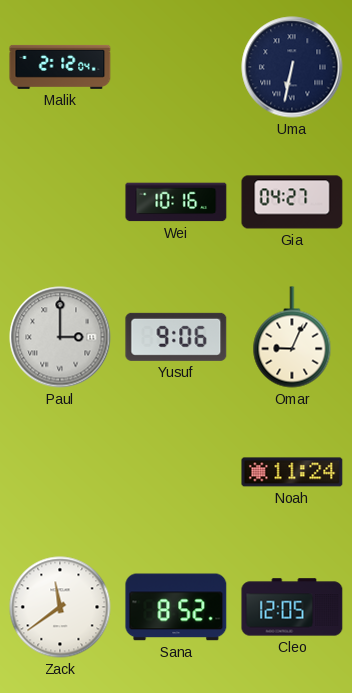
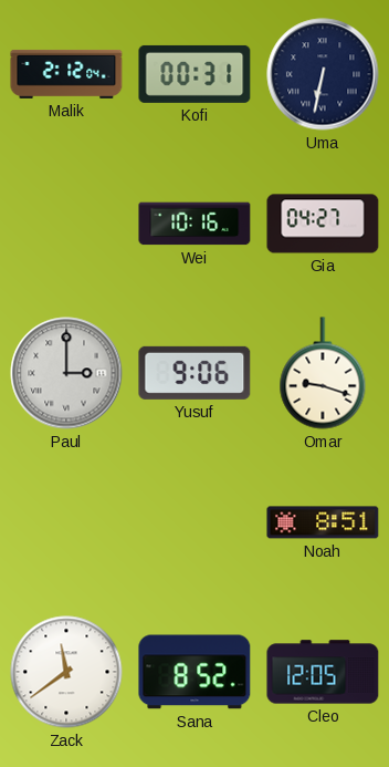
Kofi: none -> 00:31 (195, 74)
Omar: 9:04 -> 9:18 (323, 373)
Noah: 11:24 -> 8:51 (323, 522)
